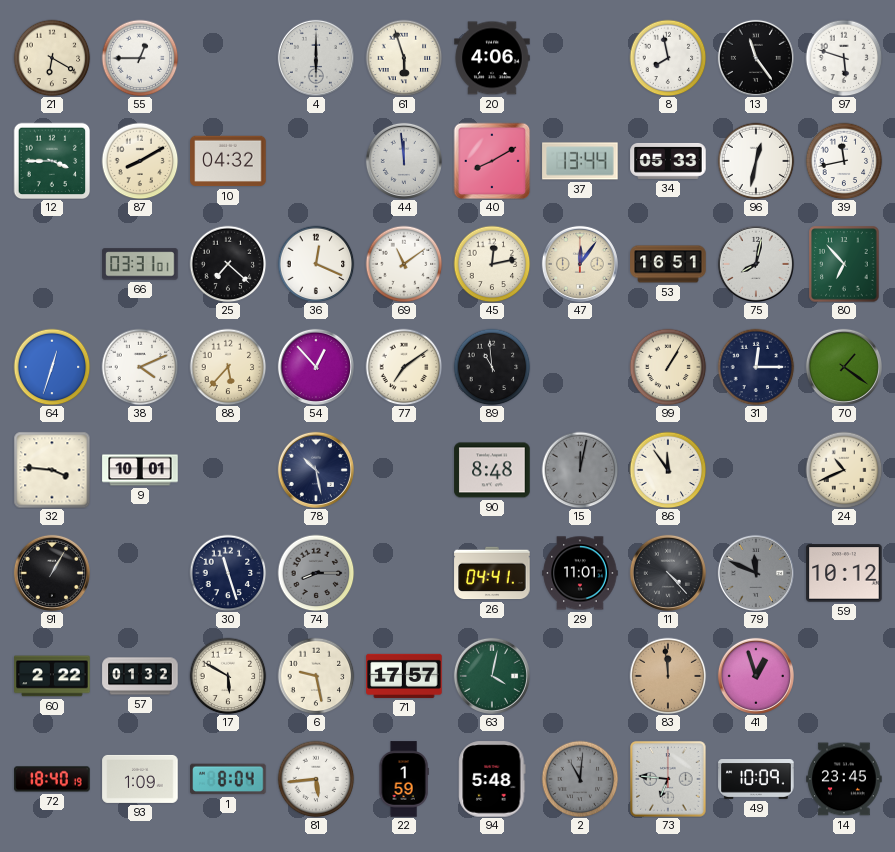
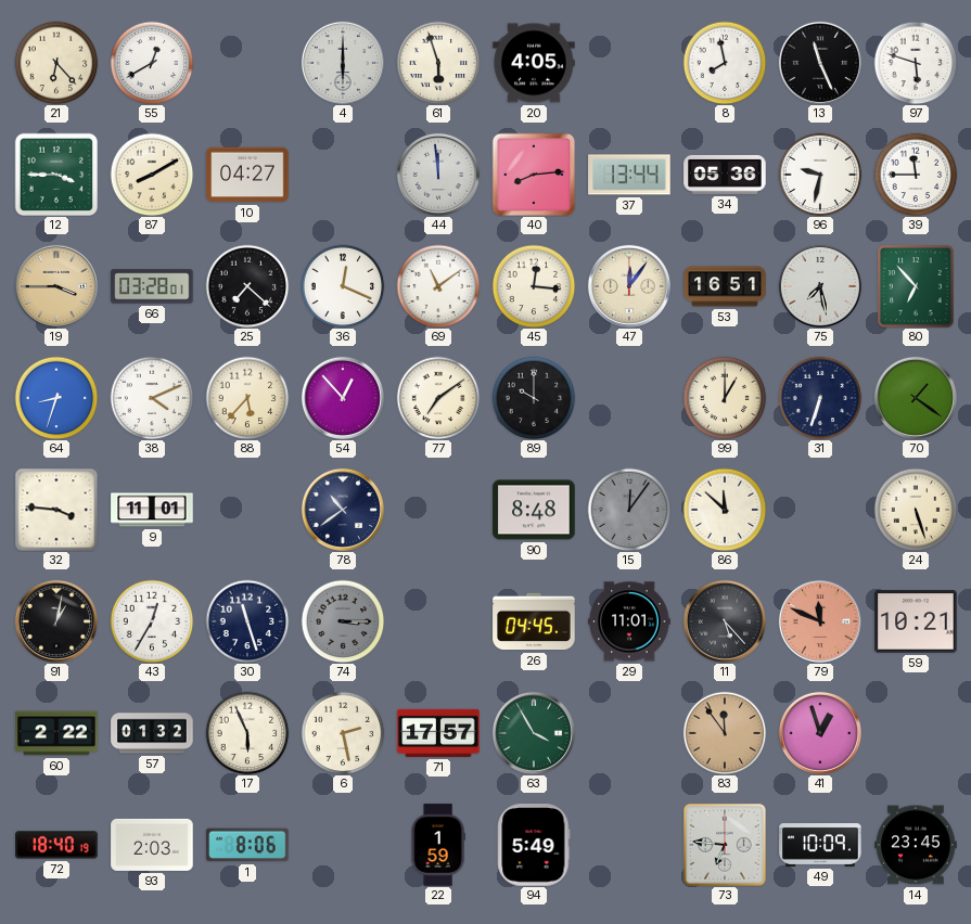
21: 6:20 -> 6:23 (56, 63)
55: 12:45 -> 12:40 (152, 63)
20: 4:06 -> 4:05 (534, 63)
13: 11:24 -> 11:26 (820, 63)
10: 04:32 -> 04:27 (247, 175)
40: 8:10 -> 8:14 (534, 175)
34: 05:33 -> 05:36 (725, 175)
96: 12:32 -> 9:32 (820, 175)
39: 11:43 -> 11:45 (916, 175)
19: none -> 3:45 (56, 286)
66: 03:31 -> 03:28 (152, 286)
45: 12:13 -> 12:16 (534, 286)
75: 8:02 -> 7:28 (820, 286)
64: 12:33 -> 8:33 (56, 398)
89: 10:59 -> 10:00 (534, 398)
99: 1:05 -> 1:00 (725, 398)
31: 12:15 -> 6:33 (820, 398)
9: 10:01 -> 11:01 (152, 510)
78: 10:28 -> 10:39 (343, 510)
15: 12:02 -> 12:06 (629, 510)
86: 11:54 -> 11:52 (725, 510)
24: 10:41 -> 5:27 (916, 510)
91: 1:05 -> 1:02 (56, 621)
43: none -> 12:35 (152, 621)
74: 8:15 -> 3:15 (343, 621)
26: 04:41 -> 04:45 (534, 621)
11: 4:23 -> 5:23 (725, 621)
79 dial: grey -> salmon (820, 621)
59: 10:12 -> 10:21 (916, 621)
17: 5:50 -> 5:56 (247, 733)
6: 9:28 -> 2:28 (343, 733)
63: 4:02 -> 3:55 (534, 733)
83: 11:59 -> 11:54 (725, 733)
93: 1:09 -> 2:03 (152, 845)
1: 8:04 -> 8:06 (247, 845)
81: 5:44 -> none (316, 779)
94: 5:48 -> 5:49 (534, 845)
2: 11:01 -> none (580, 779)
